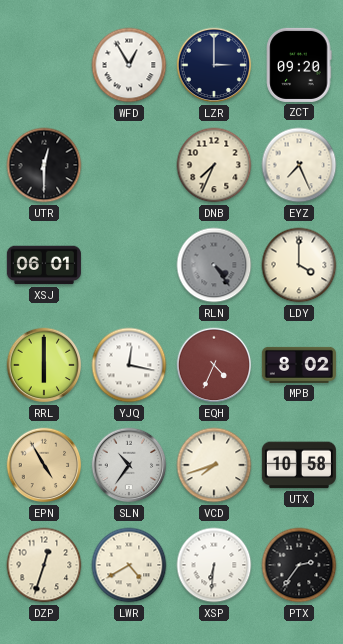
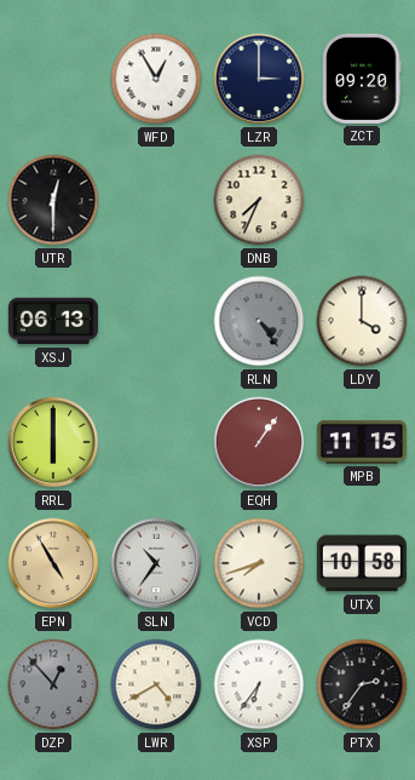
EYZ: 7:26 -> none (299, 165)
XSJ: 06:01 -> 06:13 (53, 321)
YJQ: 12:17 -> none (129, 365)
EQH: 4:34 -> 1:06 (259, 442)
MPB: 8:02 -> 11:15 (362, 442)
DZP: 12:33 -> 12:53 (53, 684)
DZP dial: cream -> grey (53, 684)
XSP: 6:31 -> 6:36 (259, 684)
